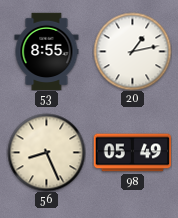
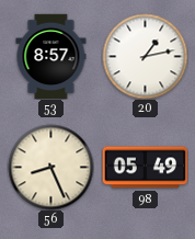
53: 8:55 -> 8:57 (51, 56)
